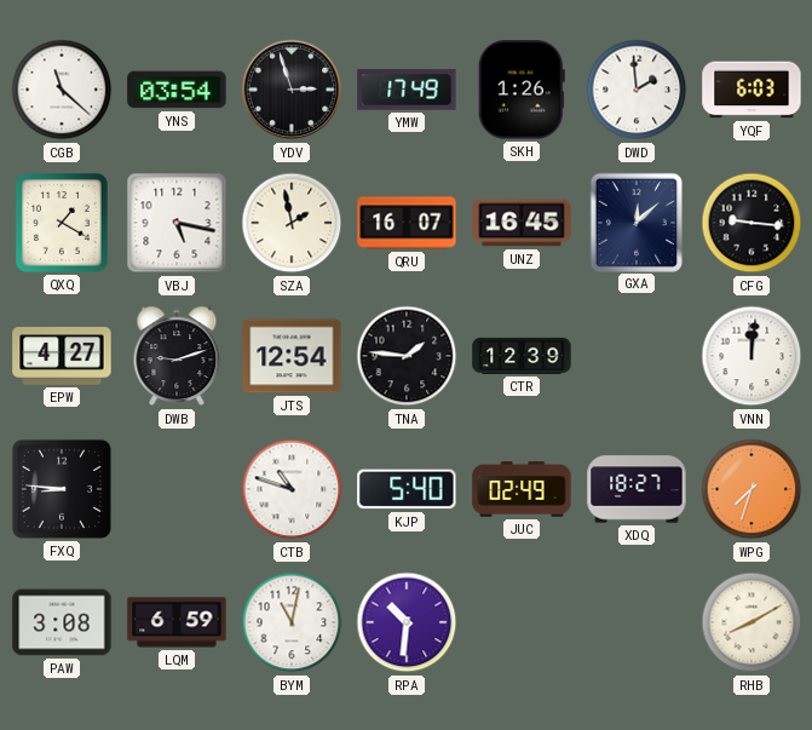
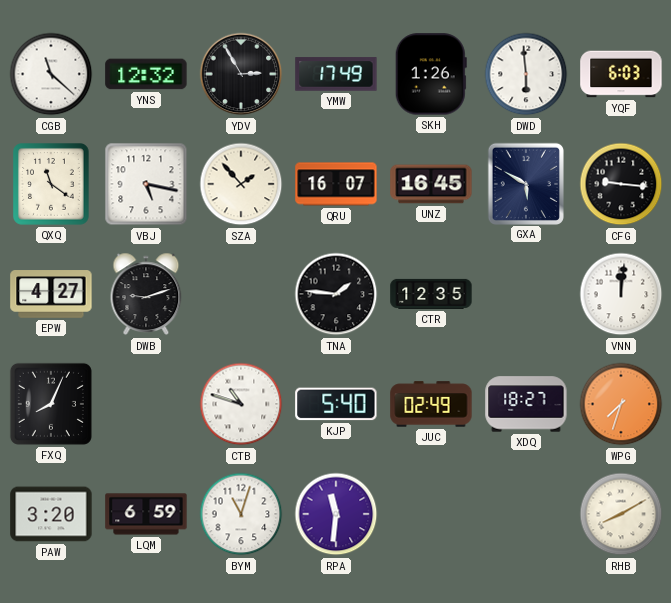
YNS: 03:54 -> 12:32 (146, 74)
YDV: 2:57 -> 2:55 (241, 74)
DWD: 1:59 -> 5:59 (526, 74)
QXQ: 1:20 -> 11:21 (52, 185)
SZA: 1:58 -> 1:53 (241, 184)
GXA: 12:08 -> 5:50 (525, 183)
JTS: 12:54 -> none (292, 356)
CTR: 12:39 -> 12:35 (431, 294)
FXQ: 8:46 -> 8:04 (51, 404)
PAW: 3:08 -> 3:20 (51, 514)
BYM: 11:02 -> 11:03 (241, 514)
RPA: 10:31 -> 11:31 (336, 514)
